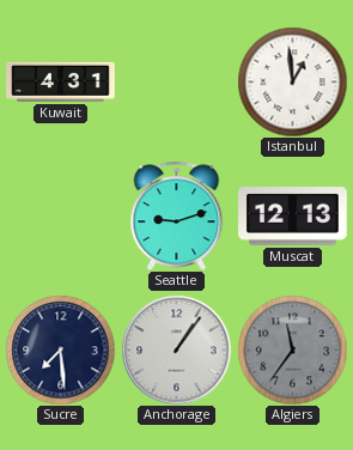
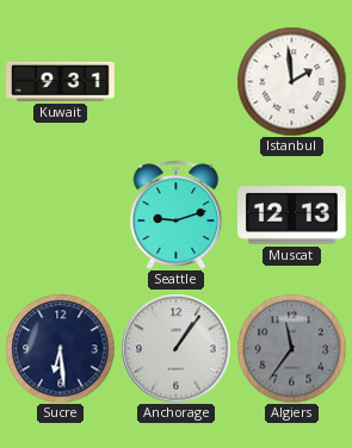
Kuwait: 4:31 -> 9:31 (61, 81)
Istanbul: 12:59 -> 1:59 (291, 81)
Sucre: 7:29 -> 6:29 (60, 348)
